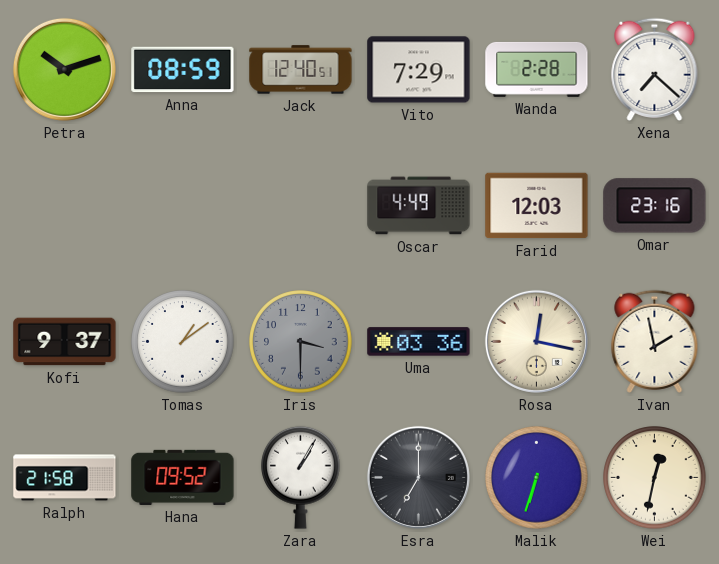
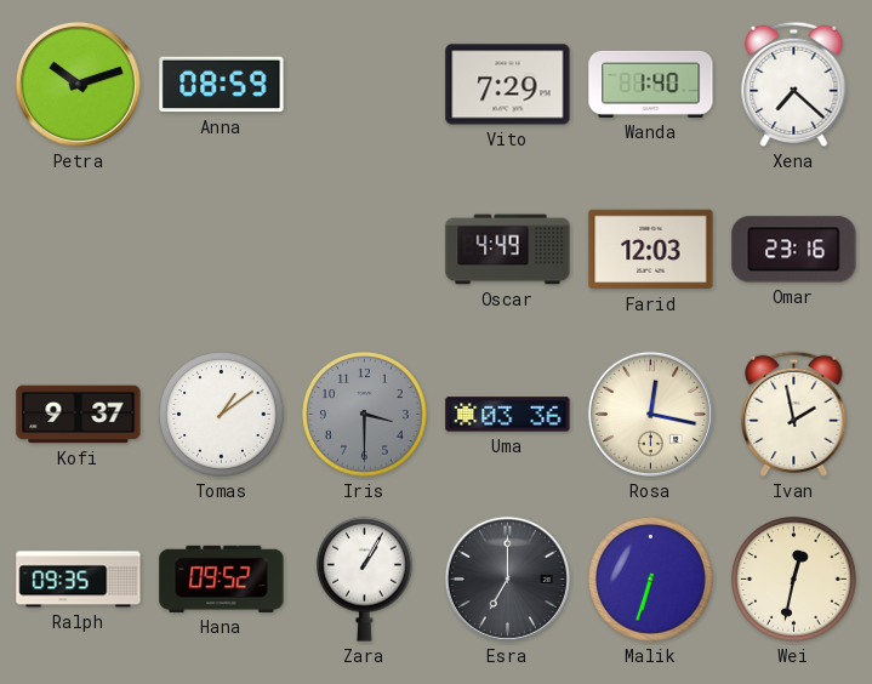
Jack: 12:40 -> none (301, 70)
Wanda: 2:28 -> 1:40 (651, 84)
Ralph: 21:58 -> 09:35 (79, 580)
